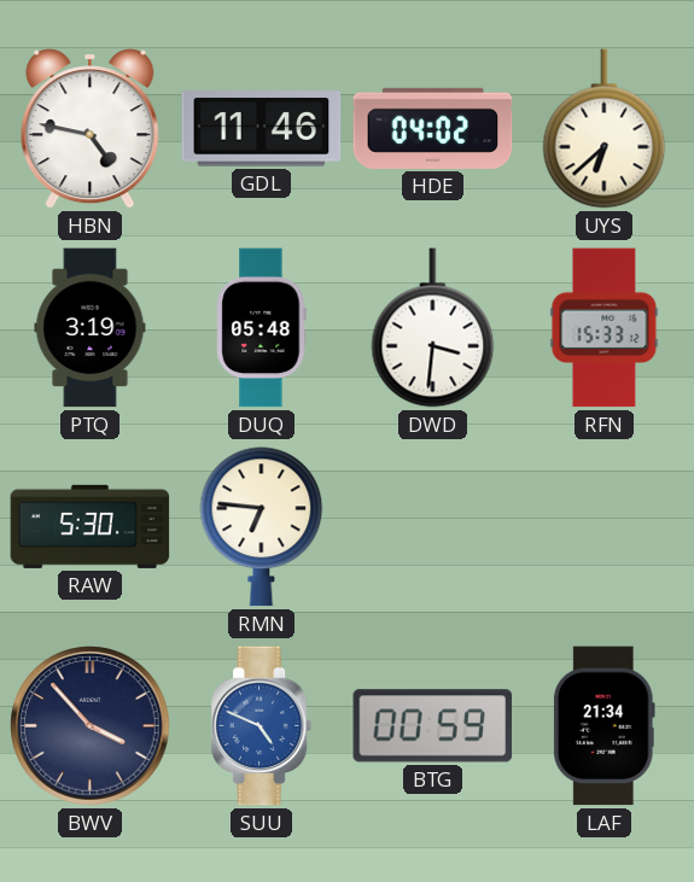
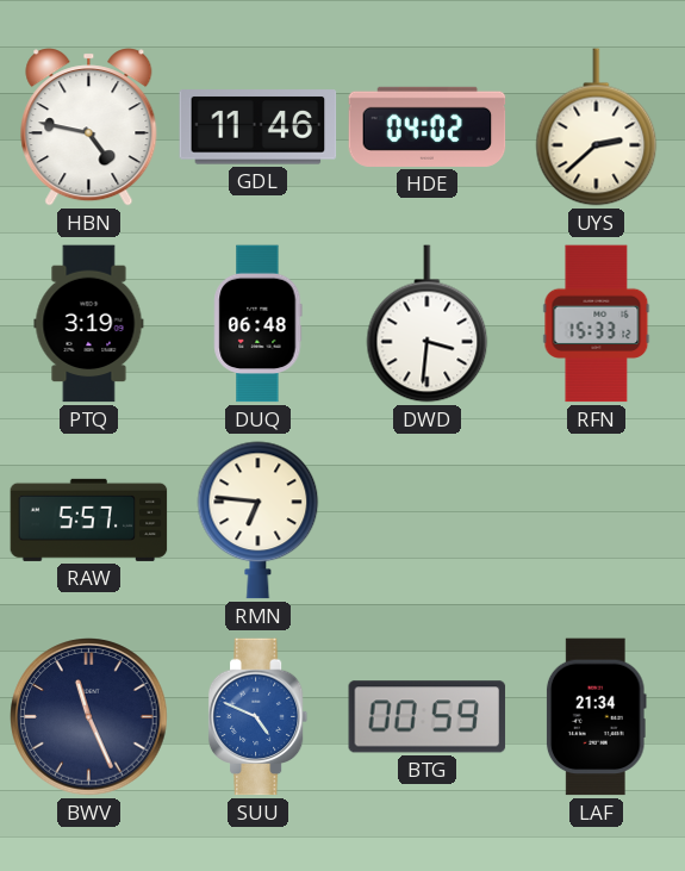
UYS: 6:38 -> 2:38 (597, 127)
DUQ: 05:48 -> 06:48 (259, 324)
RAW: 5:30 -> 5:57 (89, 520)
BWV: 3:53 -> 11:26 (89, 717)
